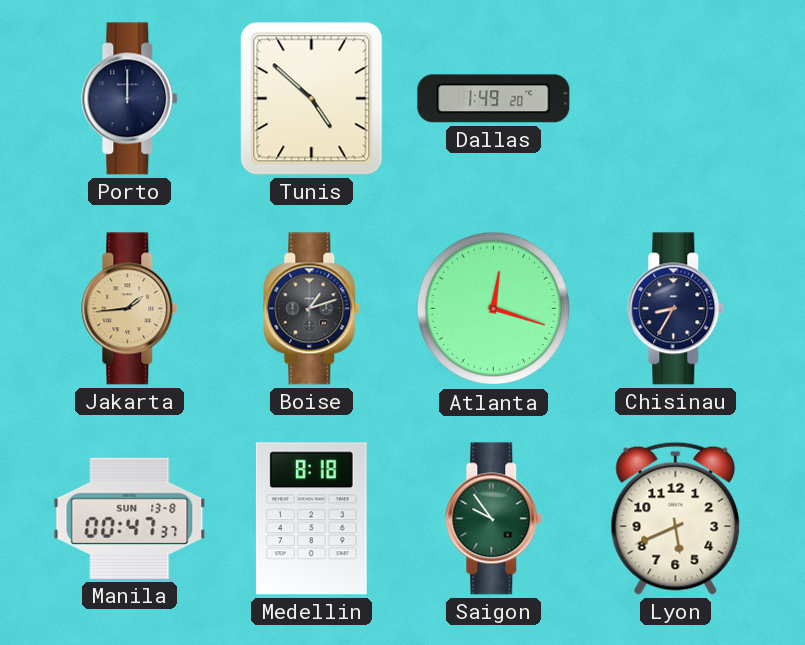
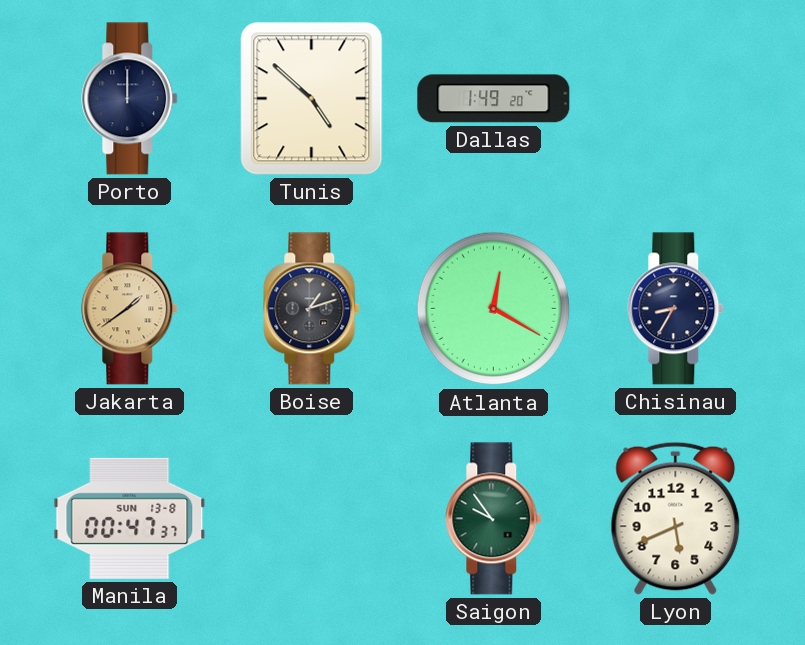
Jakarta: 1:44 -> 1:39 (130, 309)
Atlanta: 12:18 -> 12:20 (494, 309)
Medellin: 8:18 -> none (311, 519)
